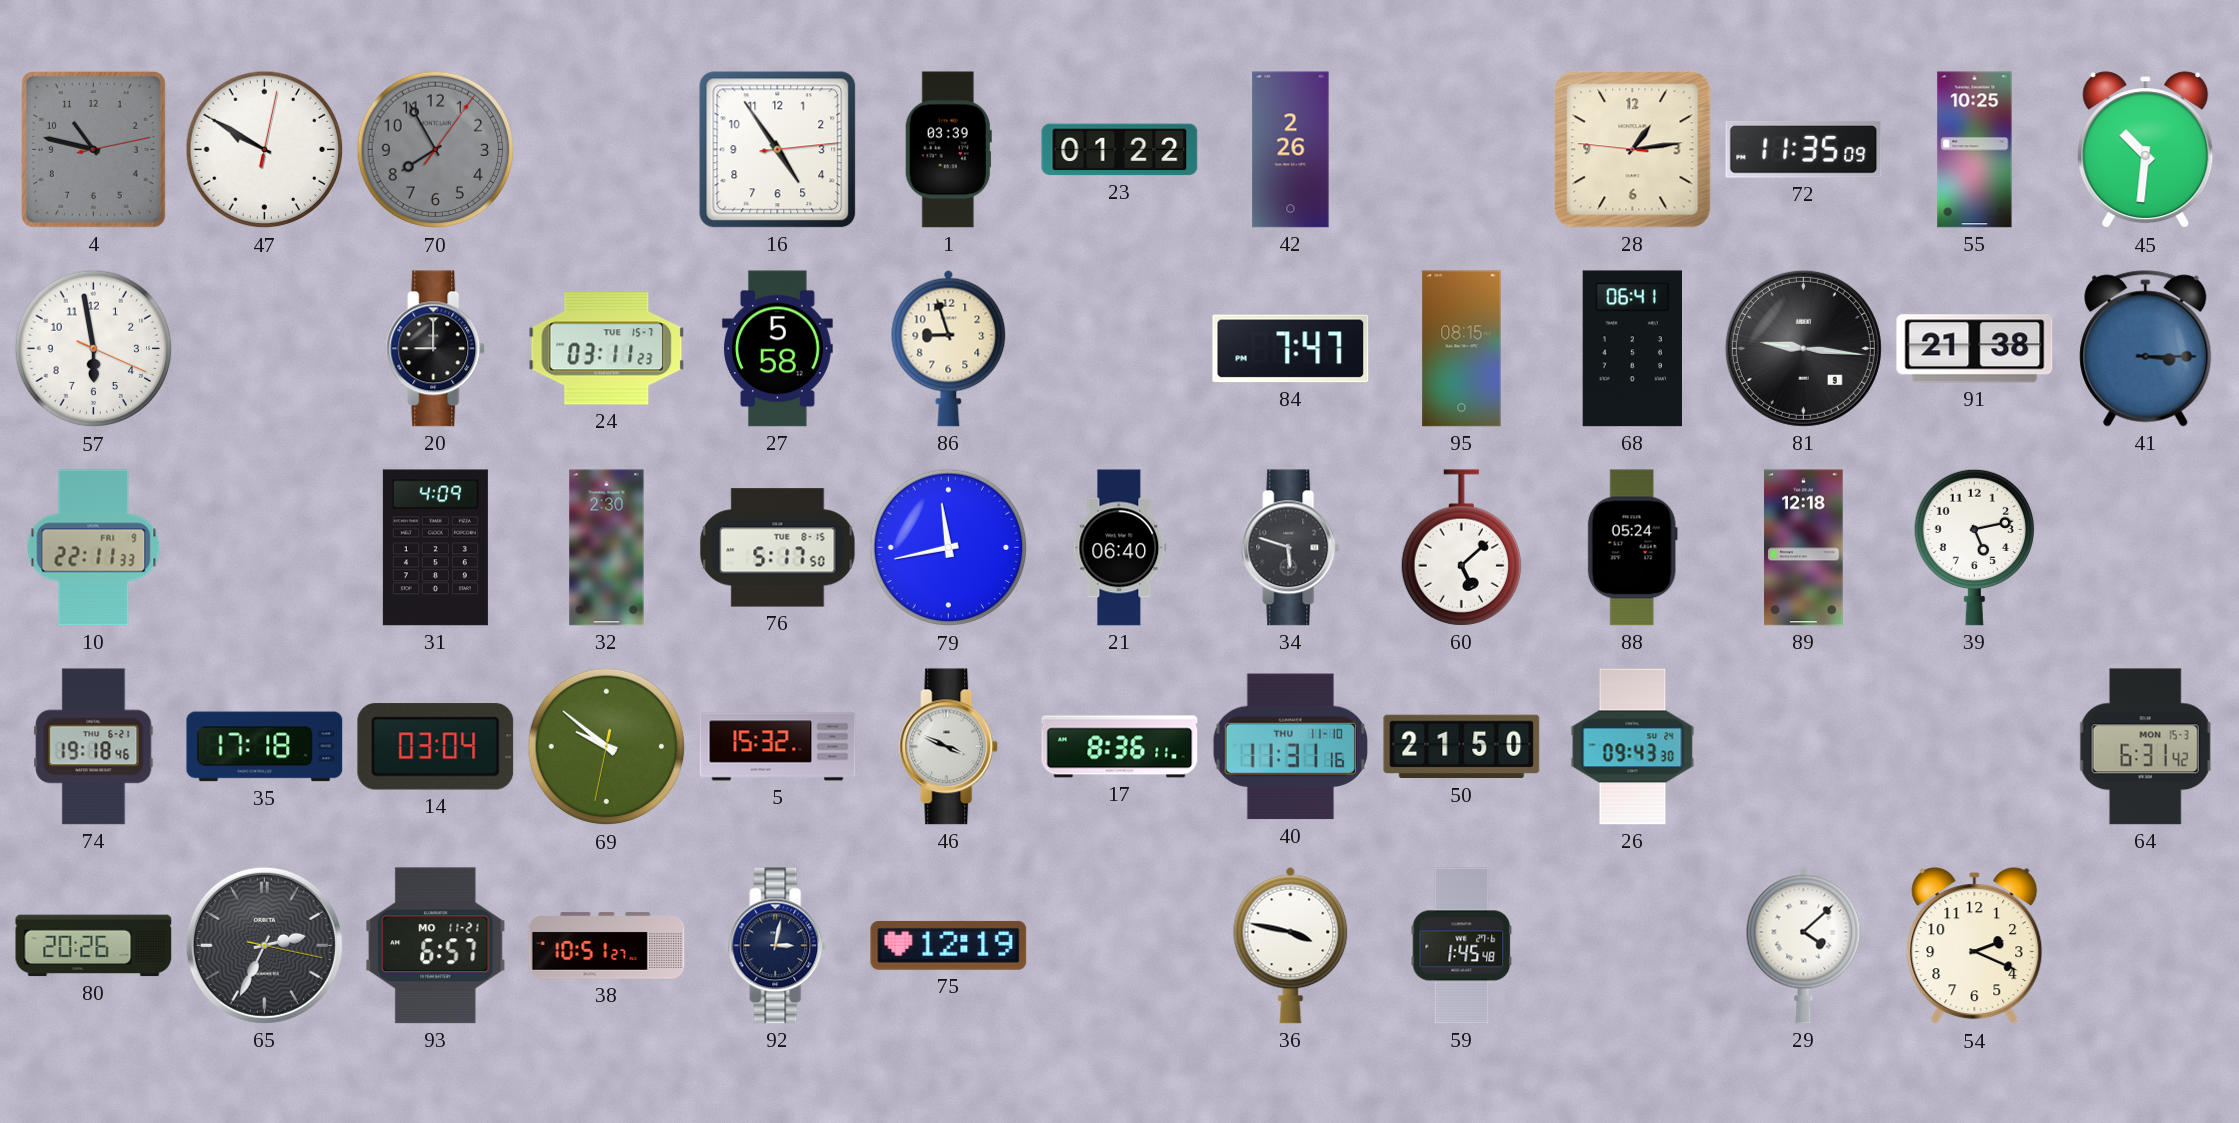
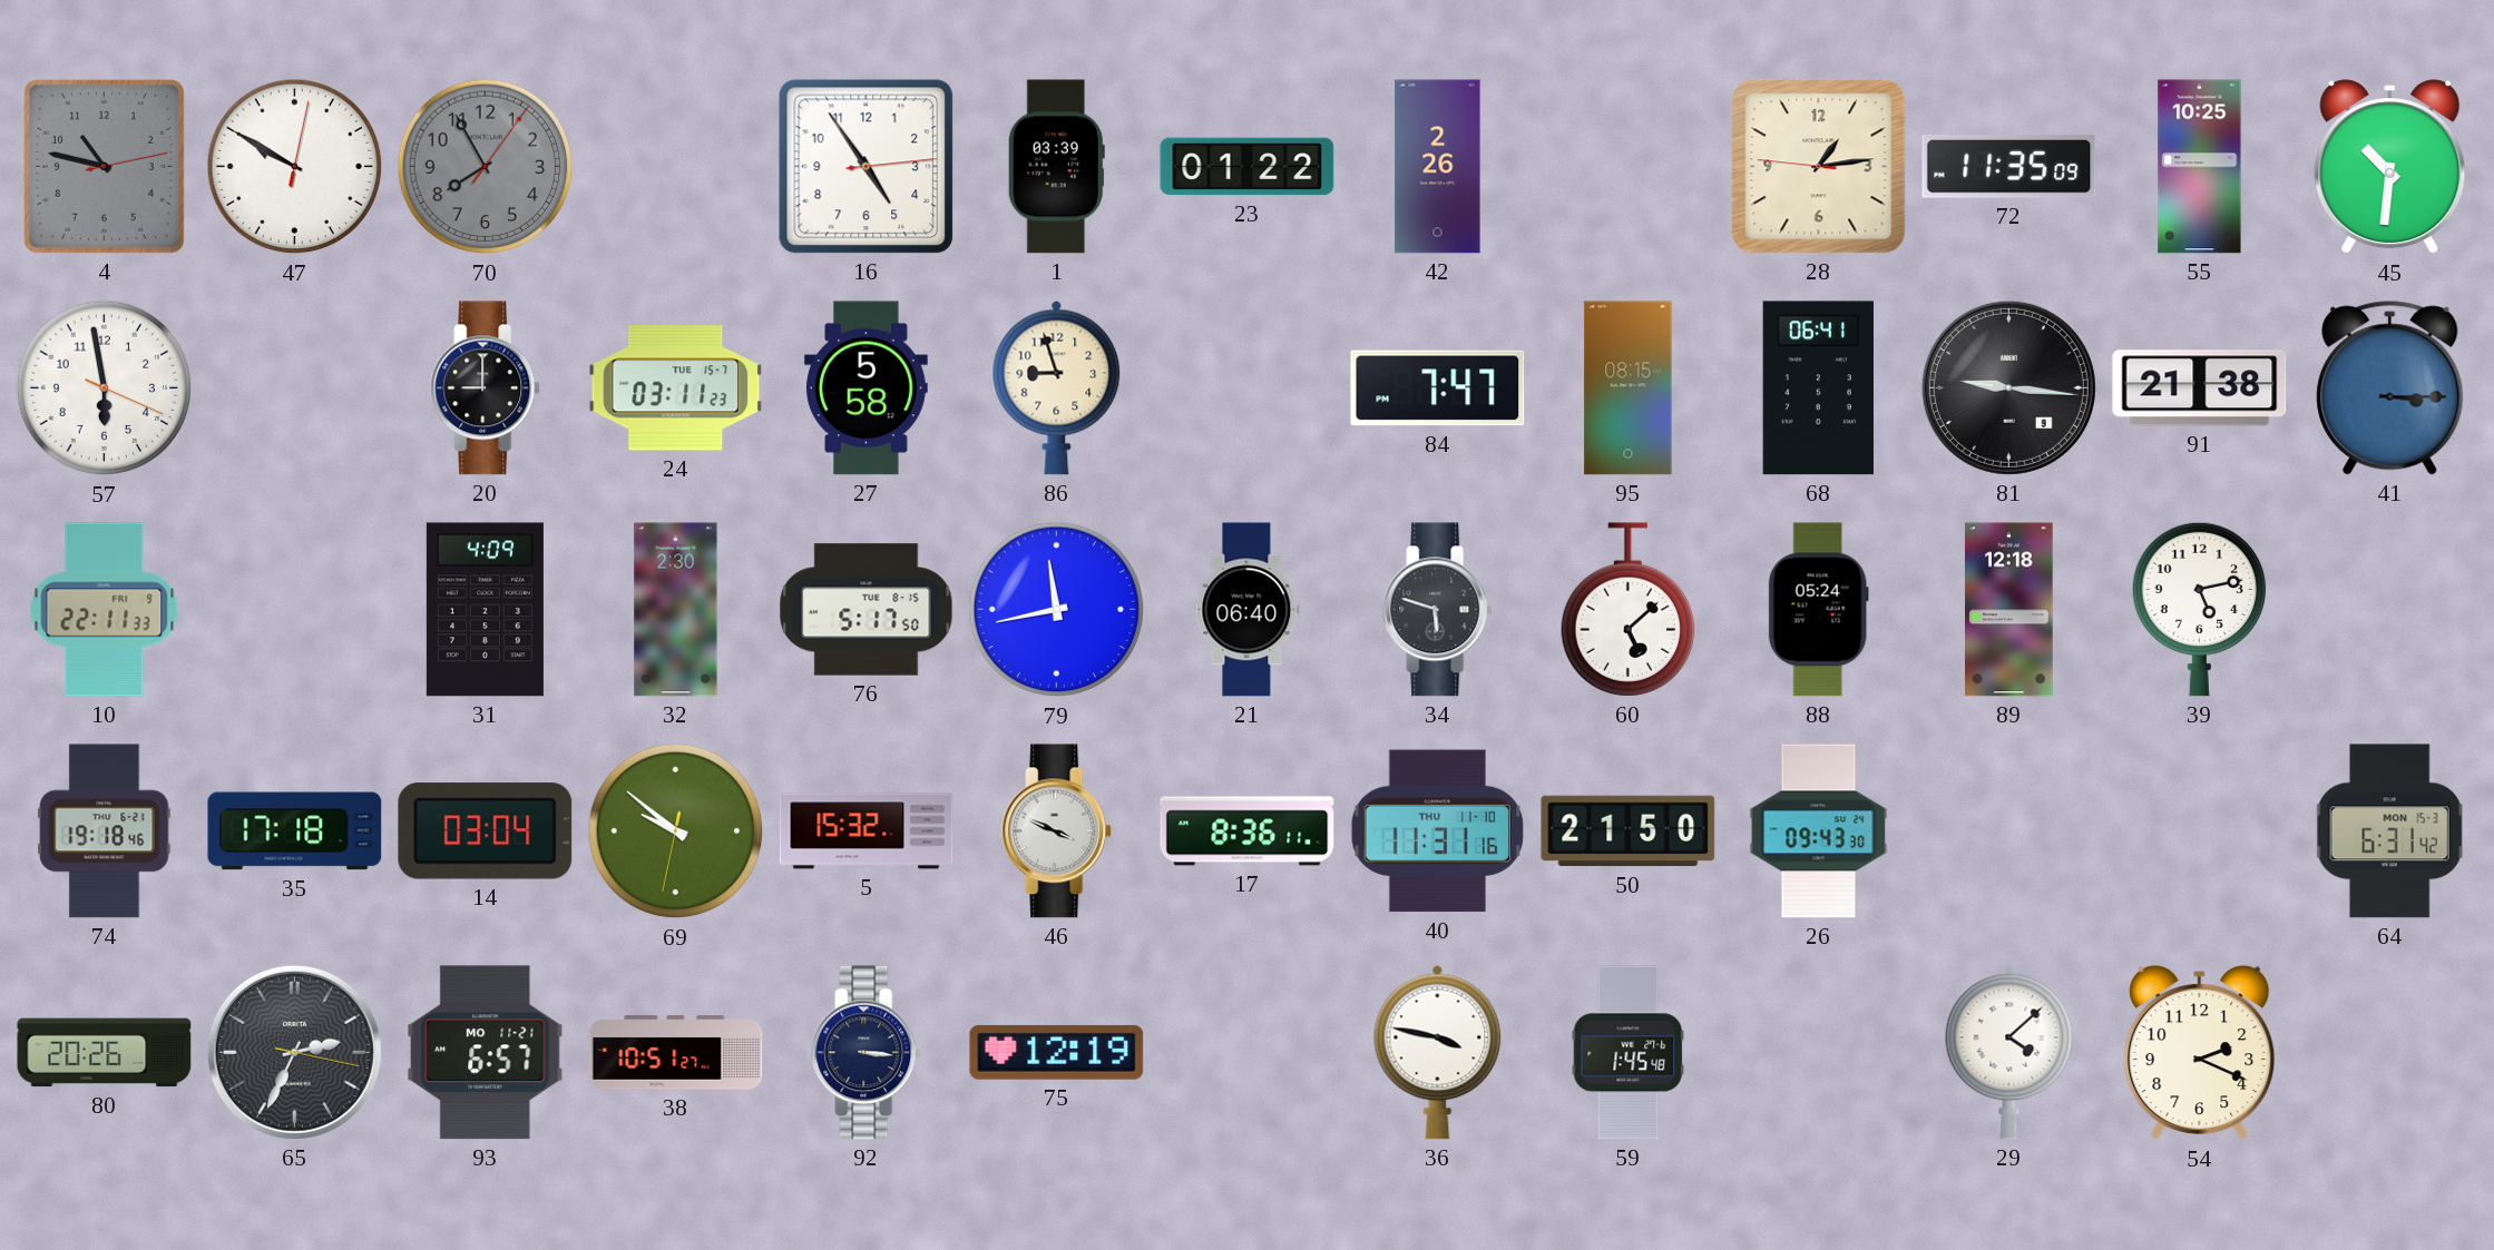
92: 3:02 -> 3:16 (867, 1053)
